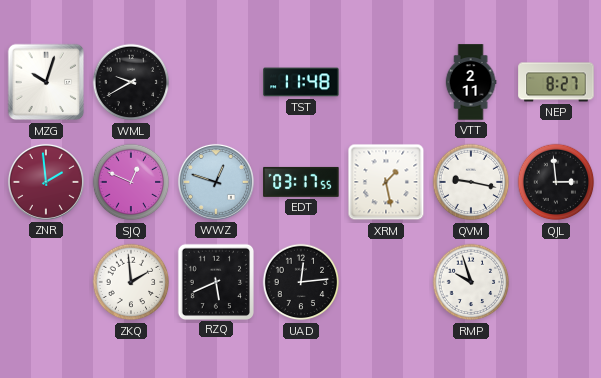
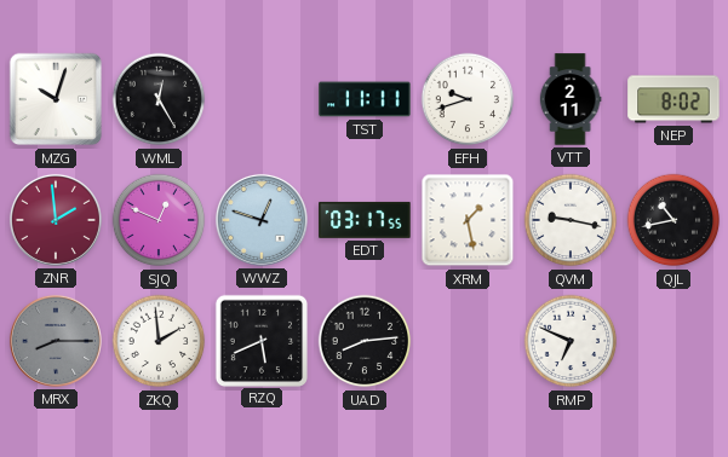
WML: 9:40 -> 12:25 (159, 99)
TST: 11:48 -> 11:11 (365, 99)
EFH: none -> 9:42 (468, 99)
NEP: 8:27 -> 8:02 (673, 99)
QJL: 2:59 -> 10:43 (673, 220)
MRX: none -> 8:15 (56, 341)
UAD: 12:14 -> 8:14 (365, 341)
RMP: 9:57 -> 6:49 (571, 341)
